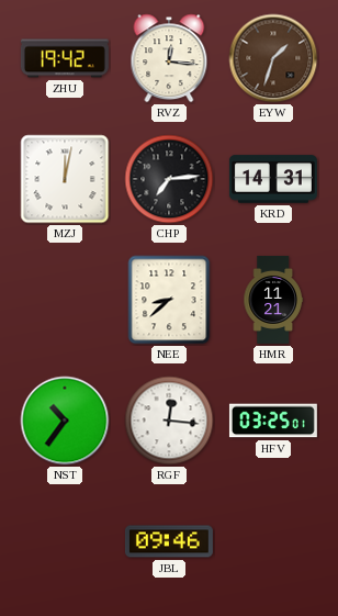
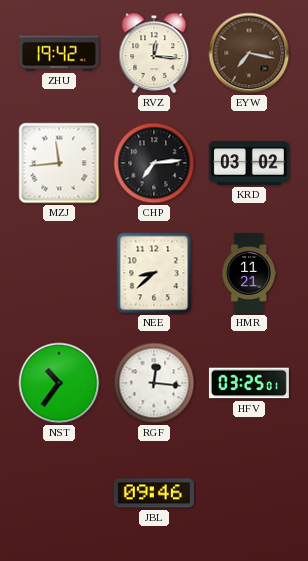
EYW: 1:33 -> 7:17 (249, 53)
MZJ: 12:02 -> 11:44 (59, 163)
KRD: 14:31 -> 03:02 (249, 163)
